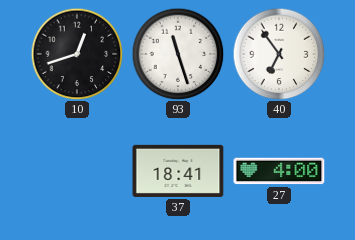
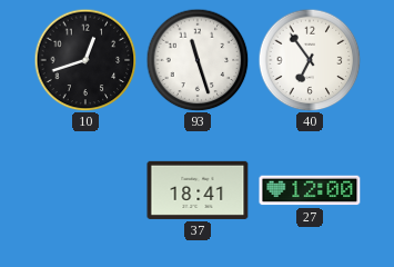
27: 4:00 -> 12:00 (310, 190)
